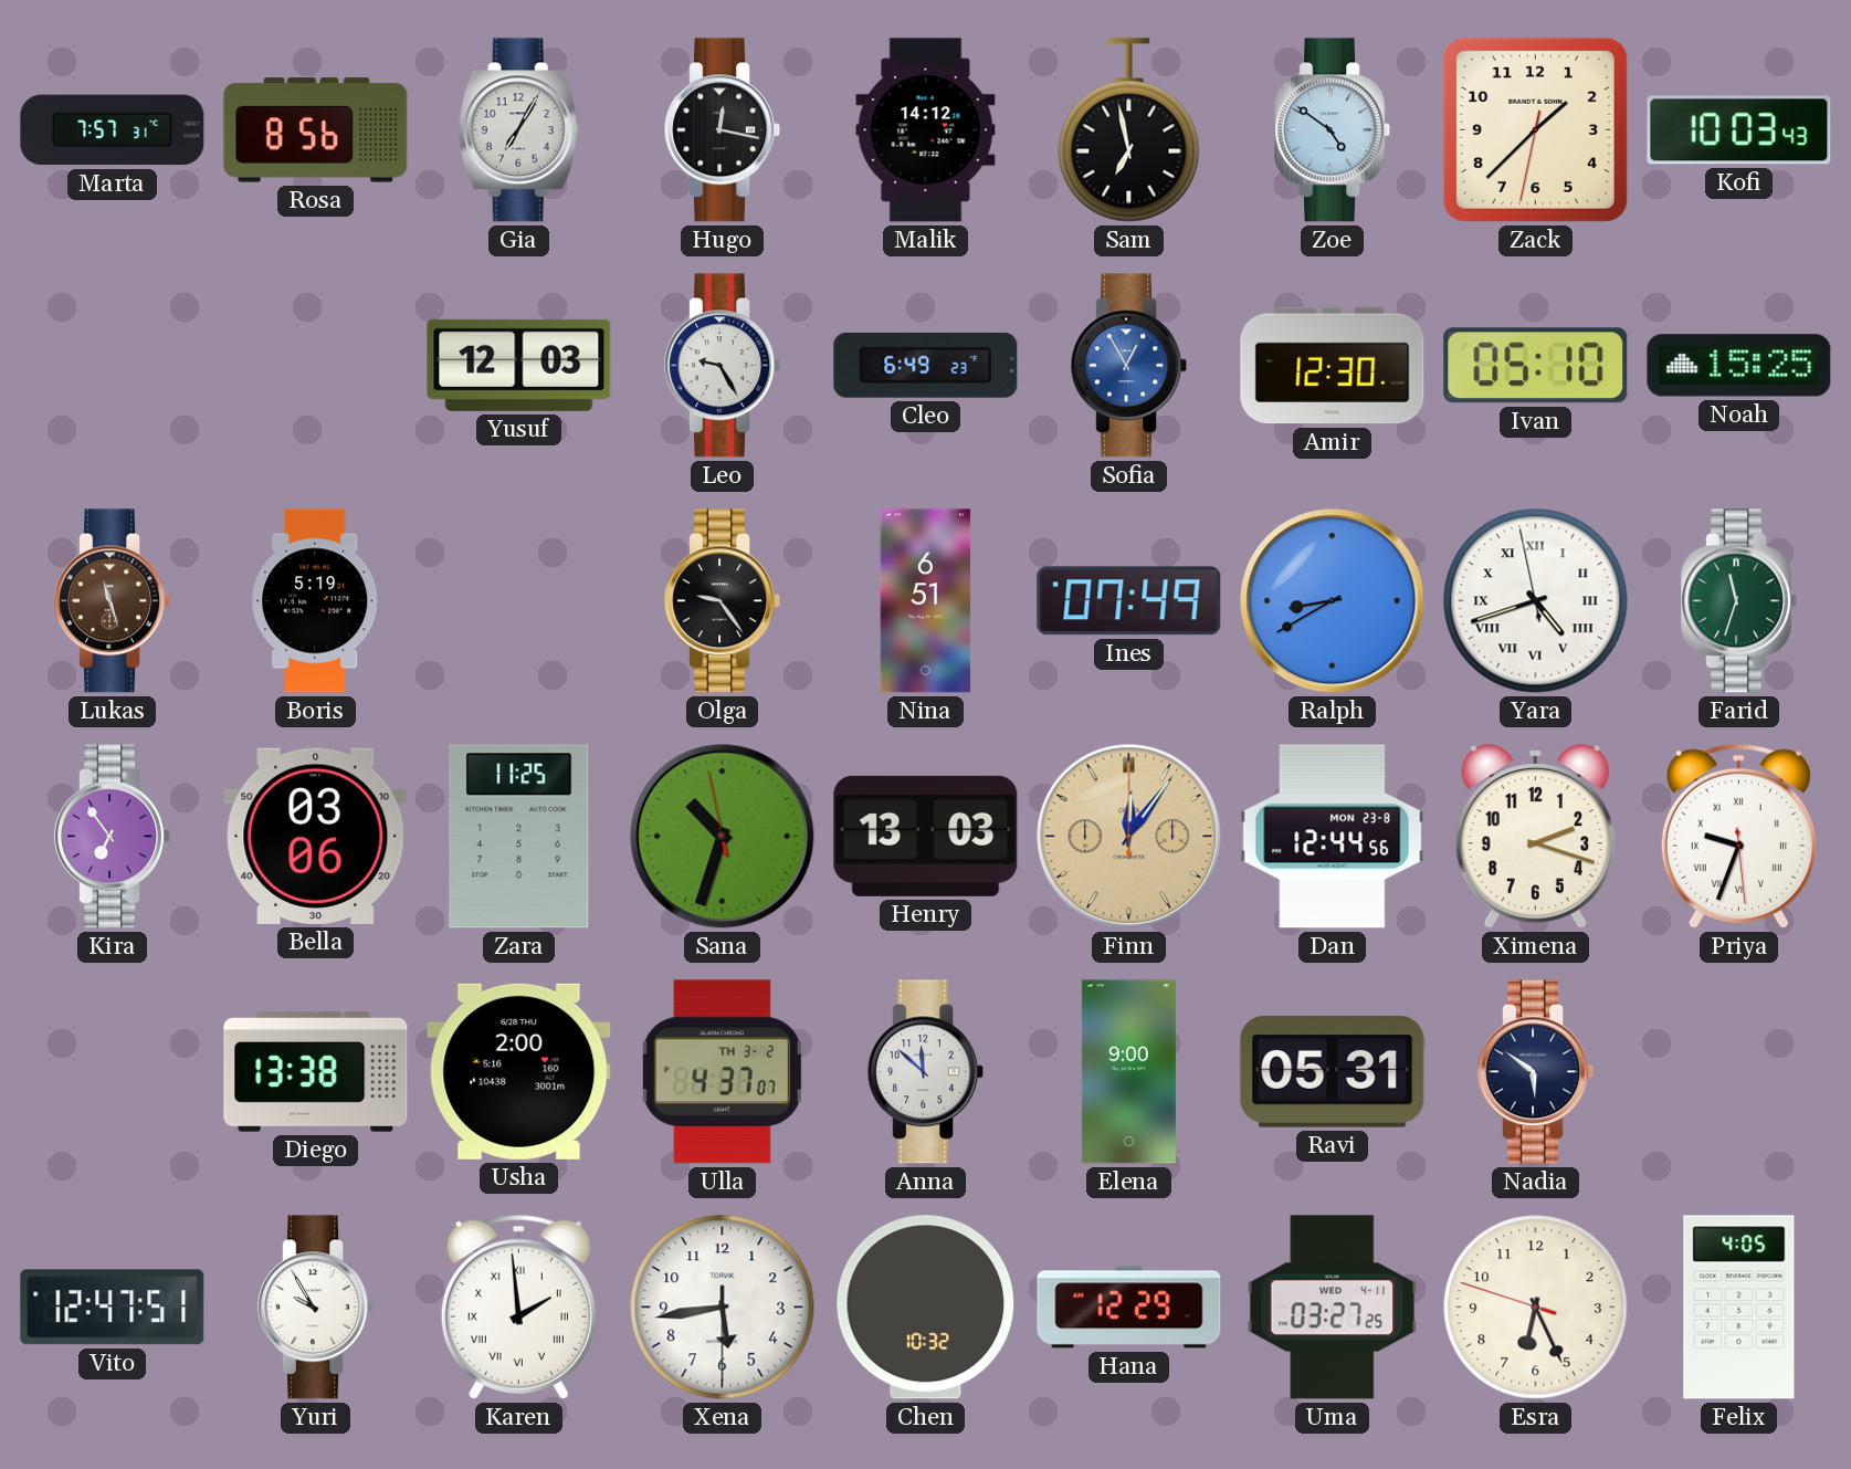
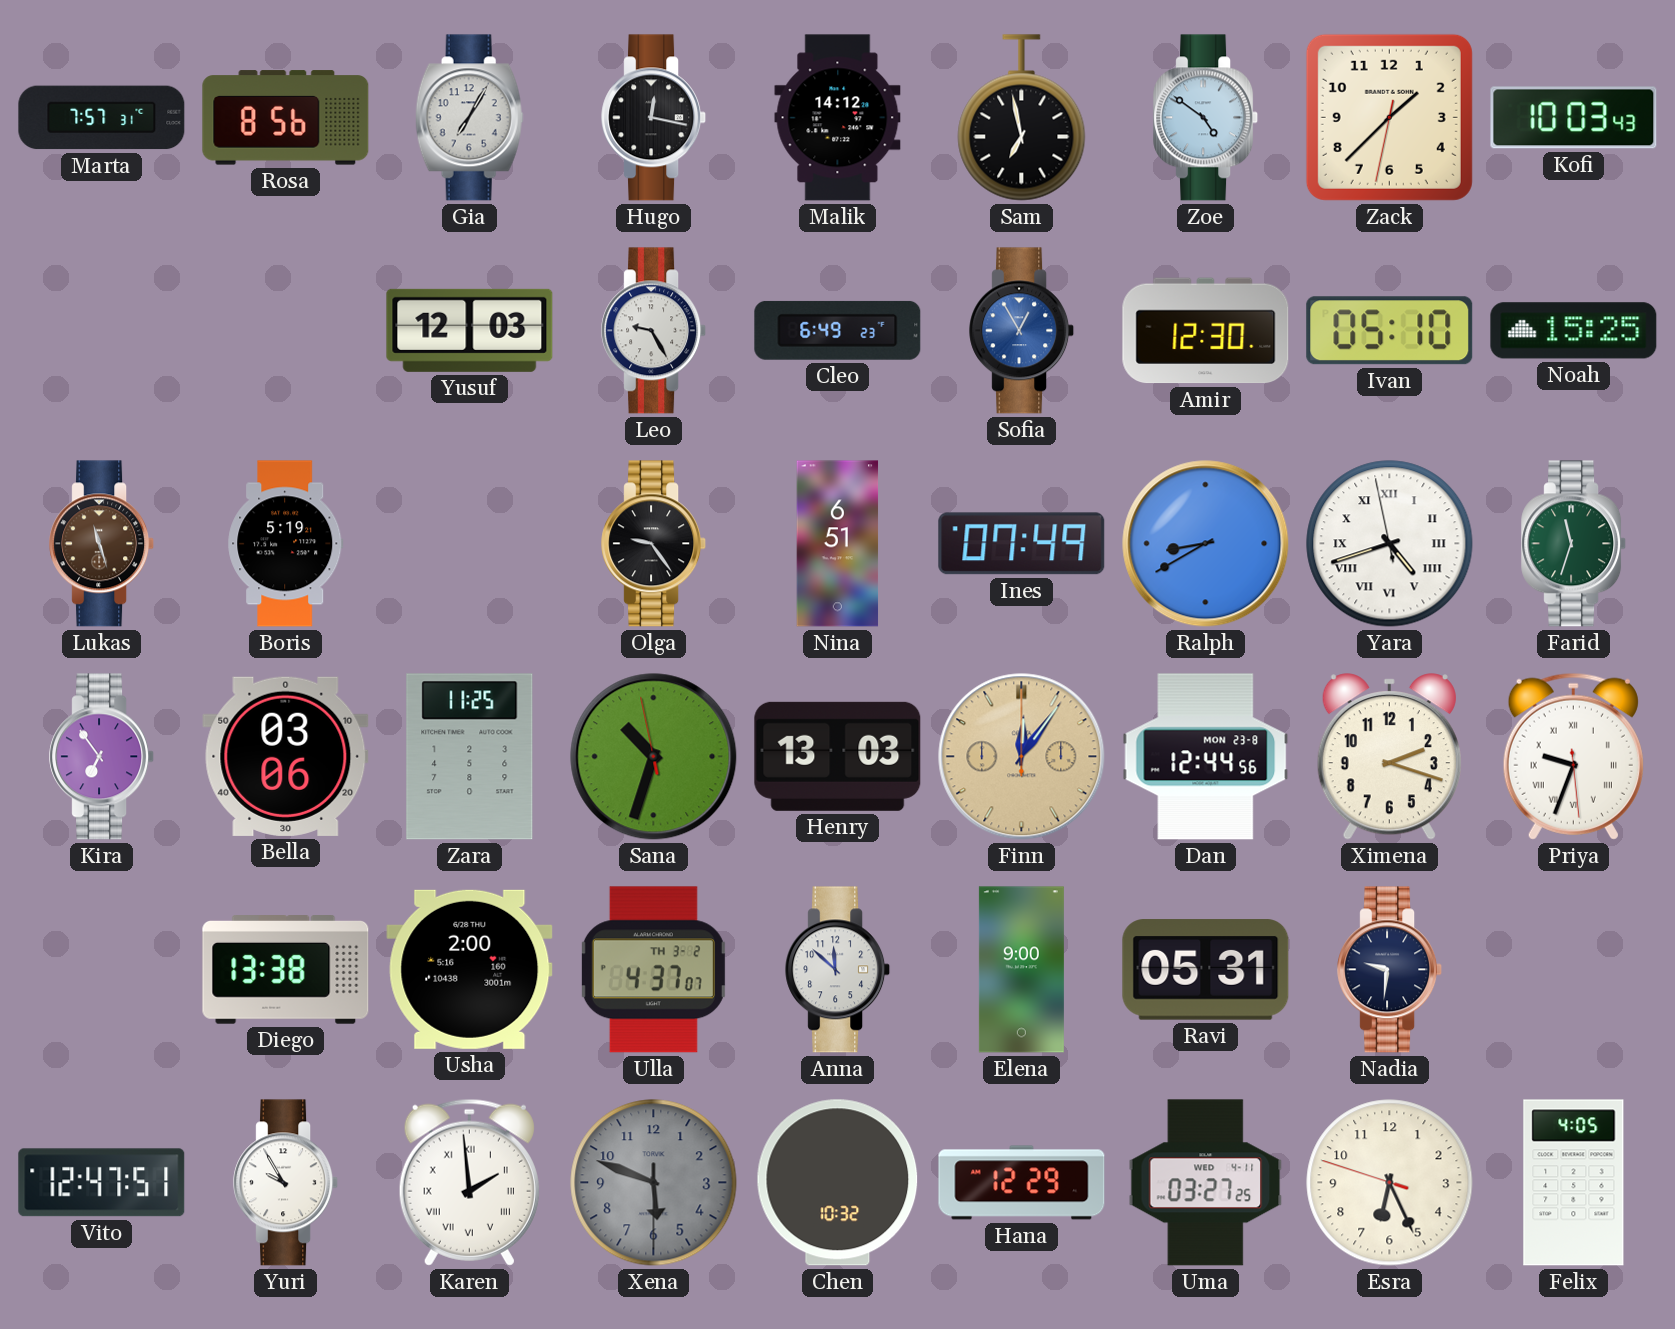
Nadia: 5:51 -> 9:31 (1390, 970)
Xena: 5:43 -> 5:48 (654, 1183)
Xena dial: white -> grey (654, 1183)
